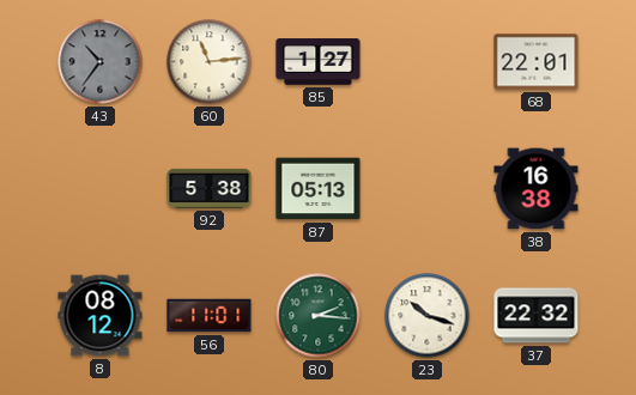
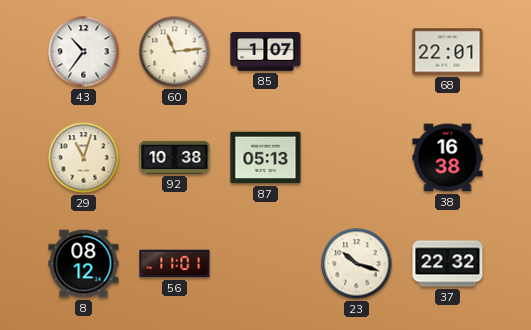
43 dial: grey -> white (84, 52)
85: 1:27 -> 1:07 (266, 52)
29: none -> 11:03 (84, 158)
92: 5:38 -> 10:38 (175, 157)
80: 2:16 -> none (319, 316)
